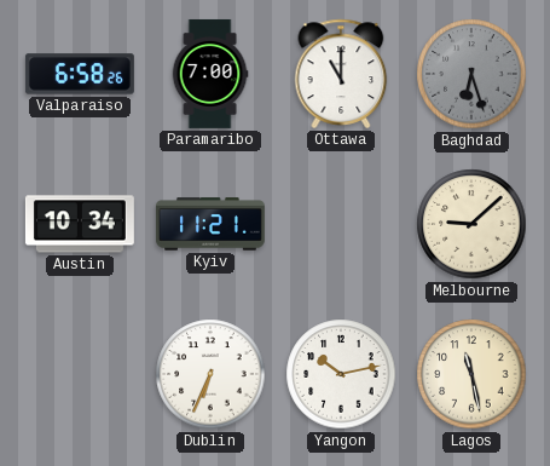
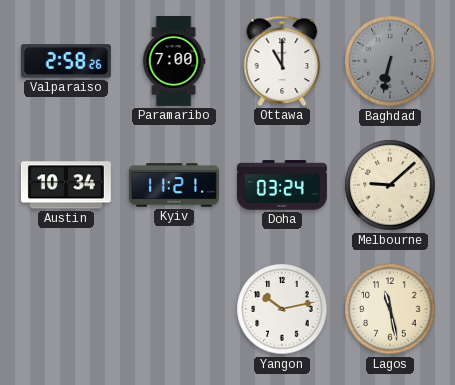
Valparaiso: 6:58 -> 2:58 (66, 61)
Baghdad: 6:27 -> 6:32 (390, 61)
Doha: none -> 03:24 (282, 185)
Dublin: 6:34 -> none (210, 374)
